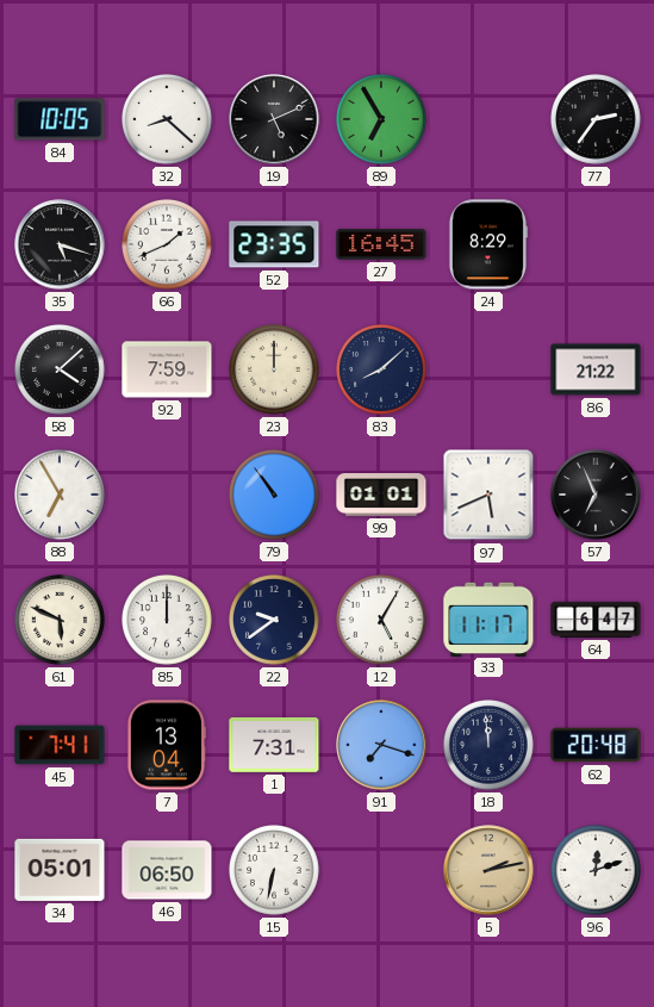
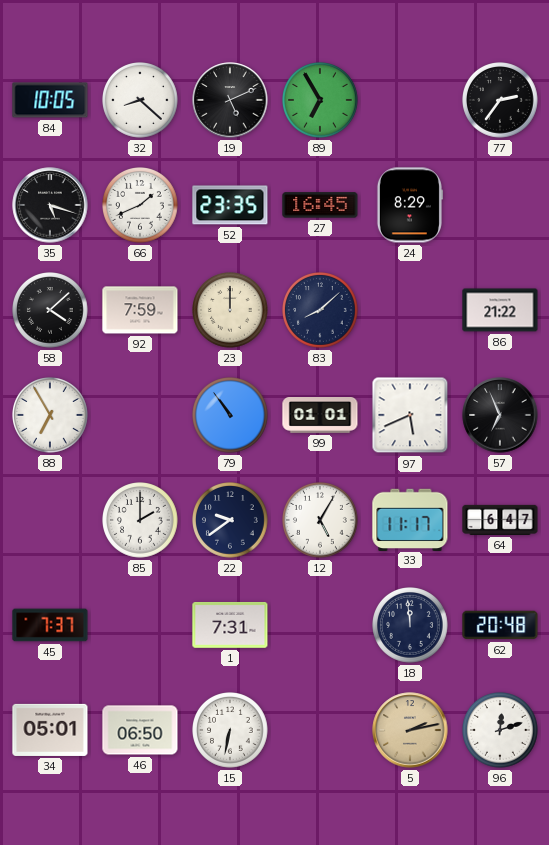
61: 5:49 -> none (61, 621)
85: 12:00 -> 2:00 (141, 521)
45: 7:41 -> 7:37 (50, 625)
7: 13:04 -> none (166, 745)
91: 7:18 -> none (381, 745)
